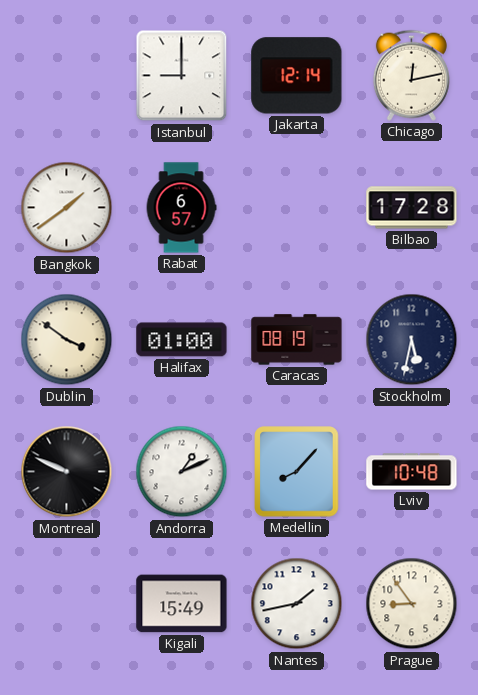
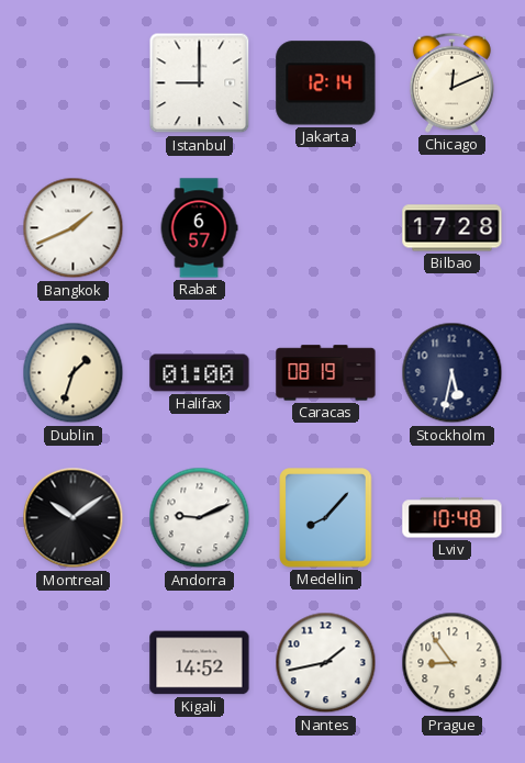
Chicago: 12:13 -> 12:11 (451, 82)
Bangkok: 1:39 -> 1:41 (74, 228)
Dublin: 3:51 -> 1:33 (74, 373)
Montreal: 9:49 -> 10:09 (74, 518)
Andorra: 1:11 -> 9:11 (200, 518)
Kigali: 15:49 -> 14:52 (200, 663)
